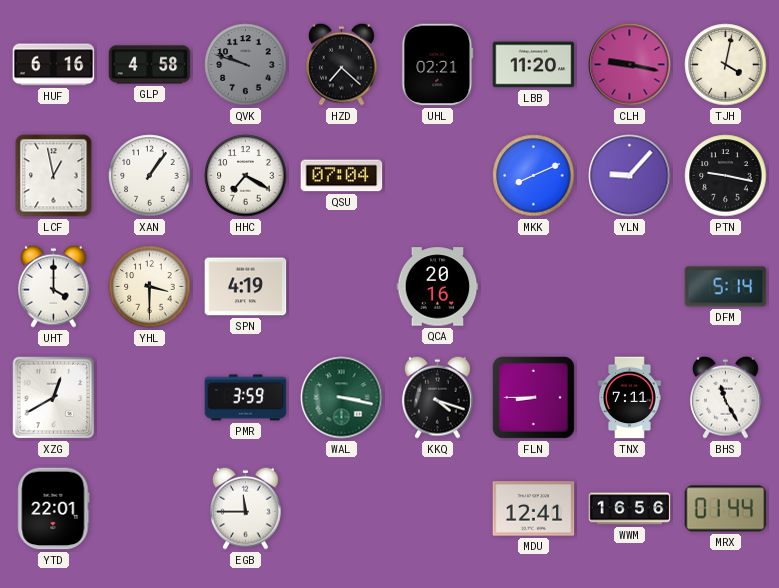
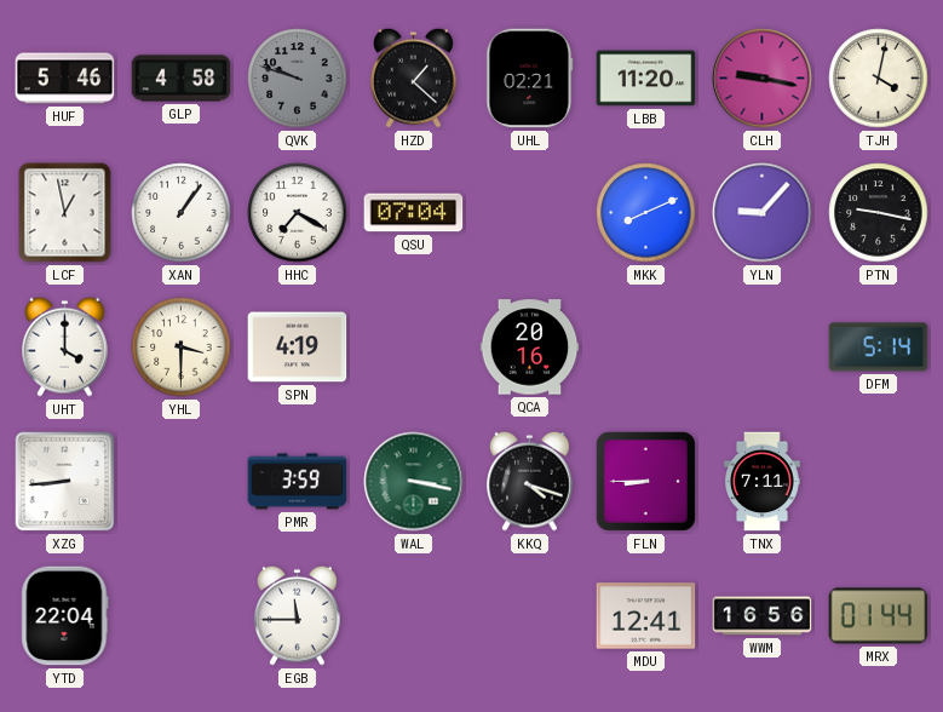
HUF: 6:16 -> 5:46 (65, 79)
HZD: 7:22 -> 1:22 (414, 77)
XZG: 12:40 -> 8:44 (65, 482)
BHS: 11:25 -> none (726, 397)
YTD: 22:01 -> 22:04 (65, 616)
